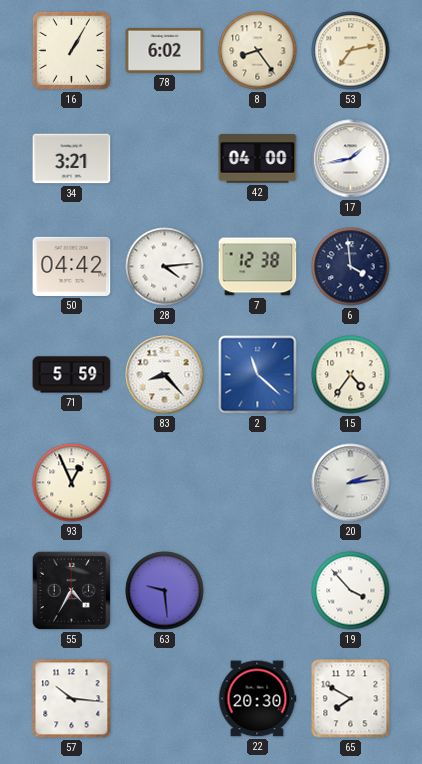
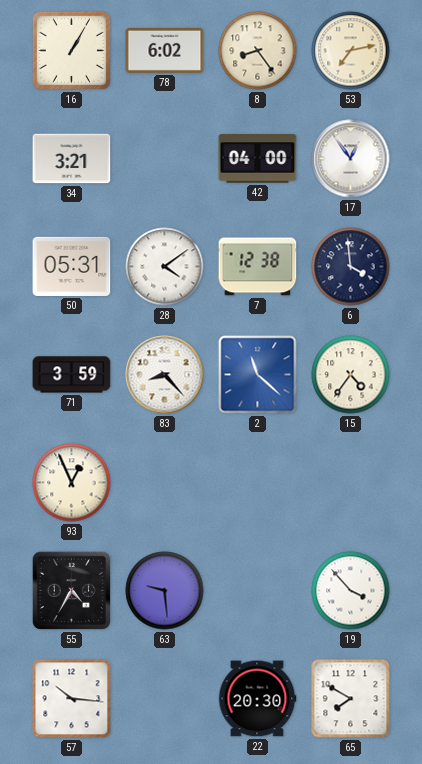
17: 1:43 -> 12:54 (351, 159)
50: 04:42 -> 05:31 (72, 266)
28: 4:14 -> 4:09 (165, 267)
71: 5:59 -> 3:59 (72, 375)
20: 2:14 -> none (351, 483)
